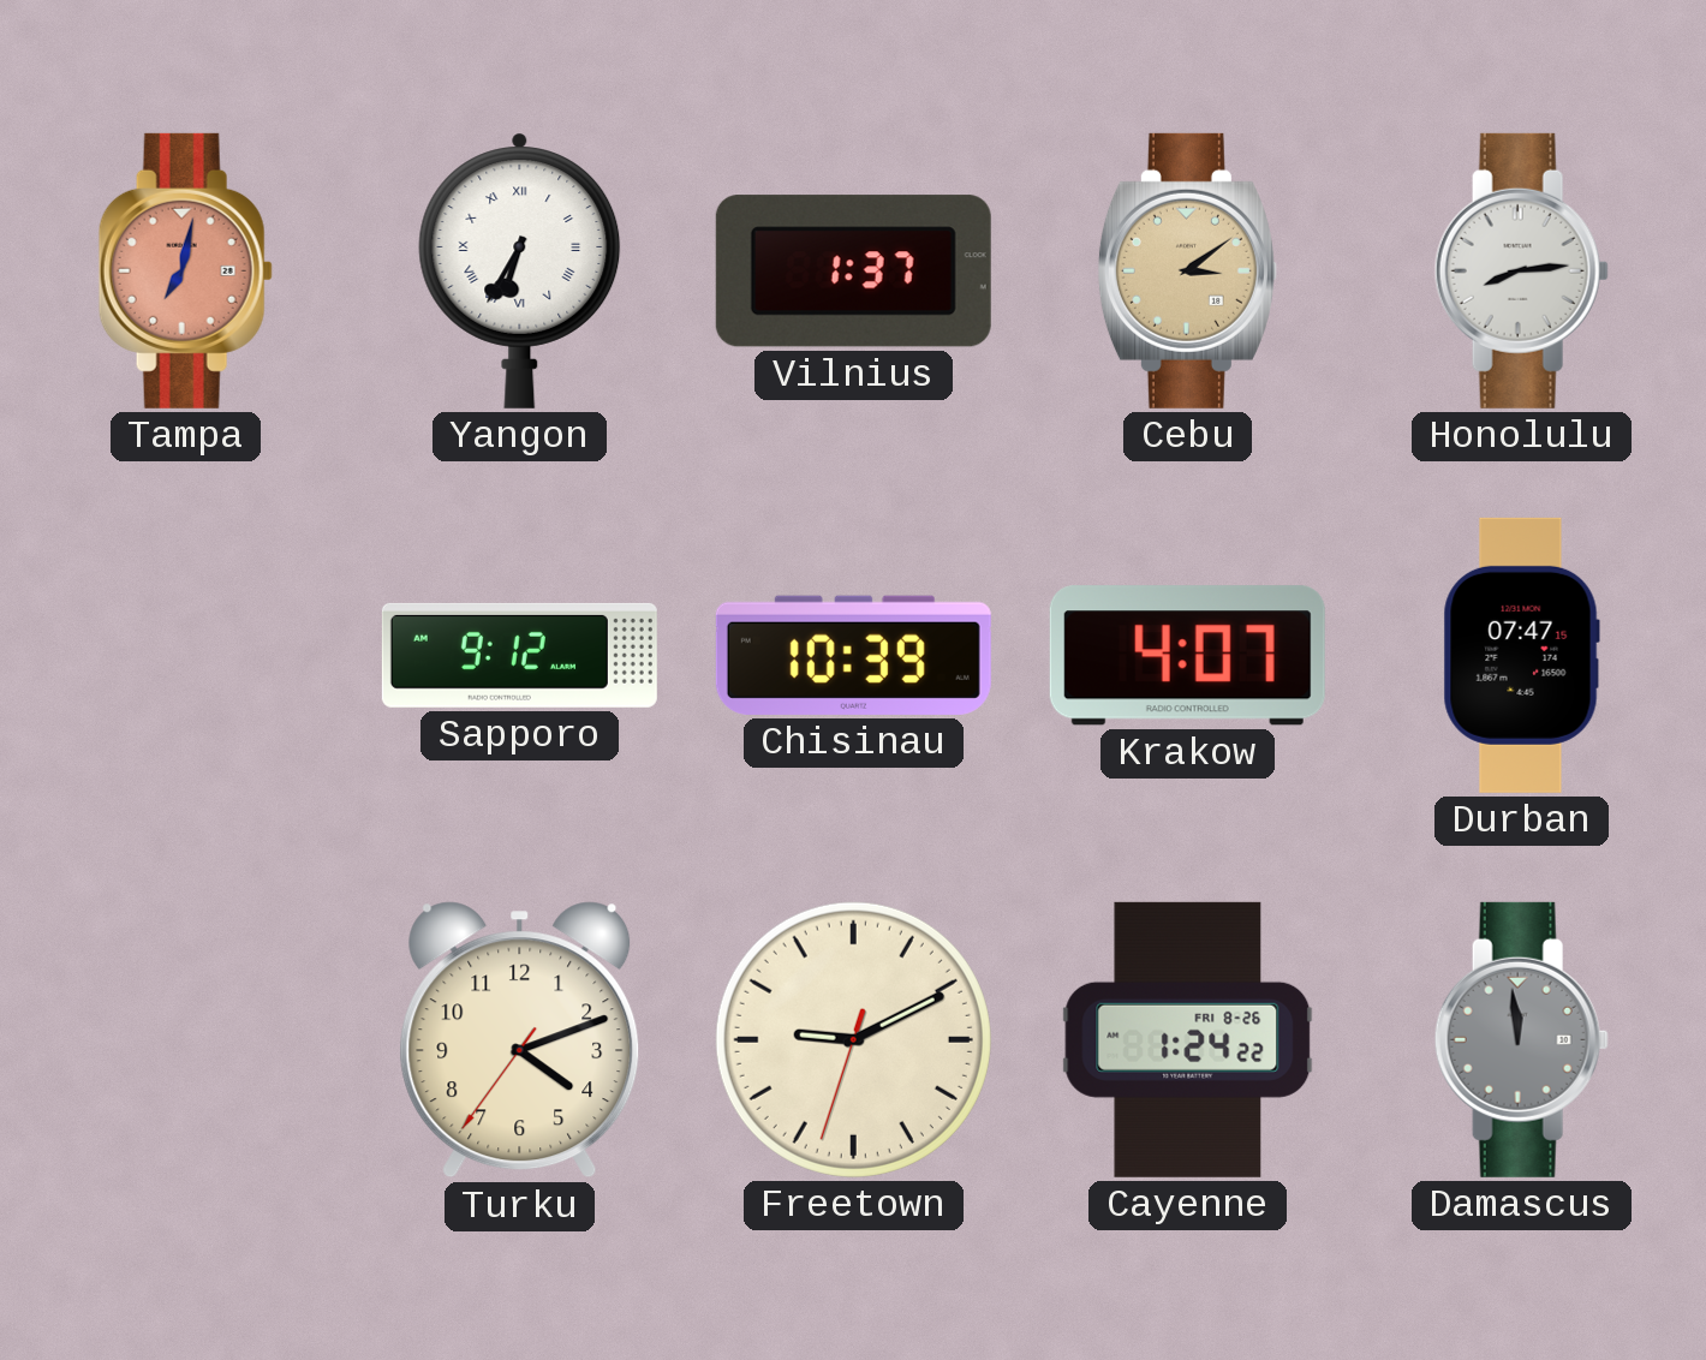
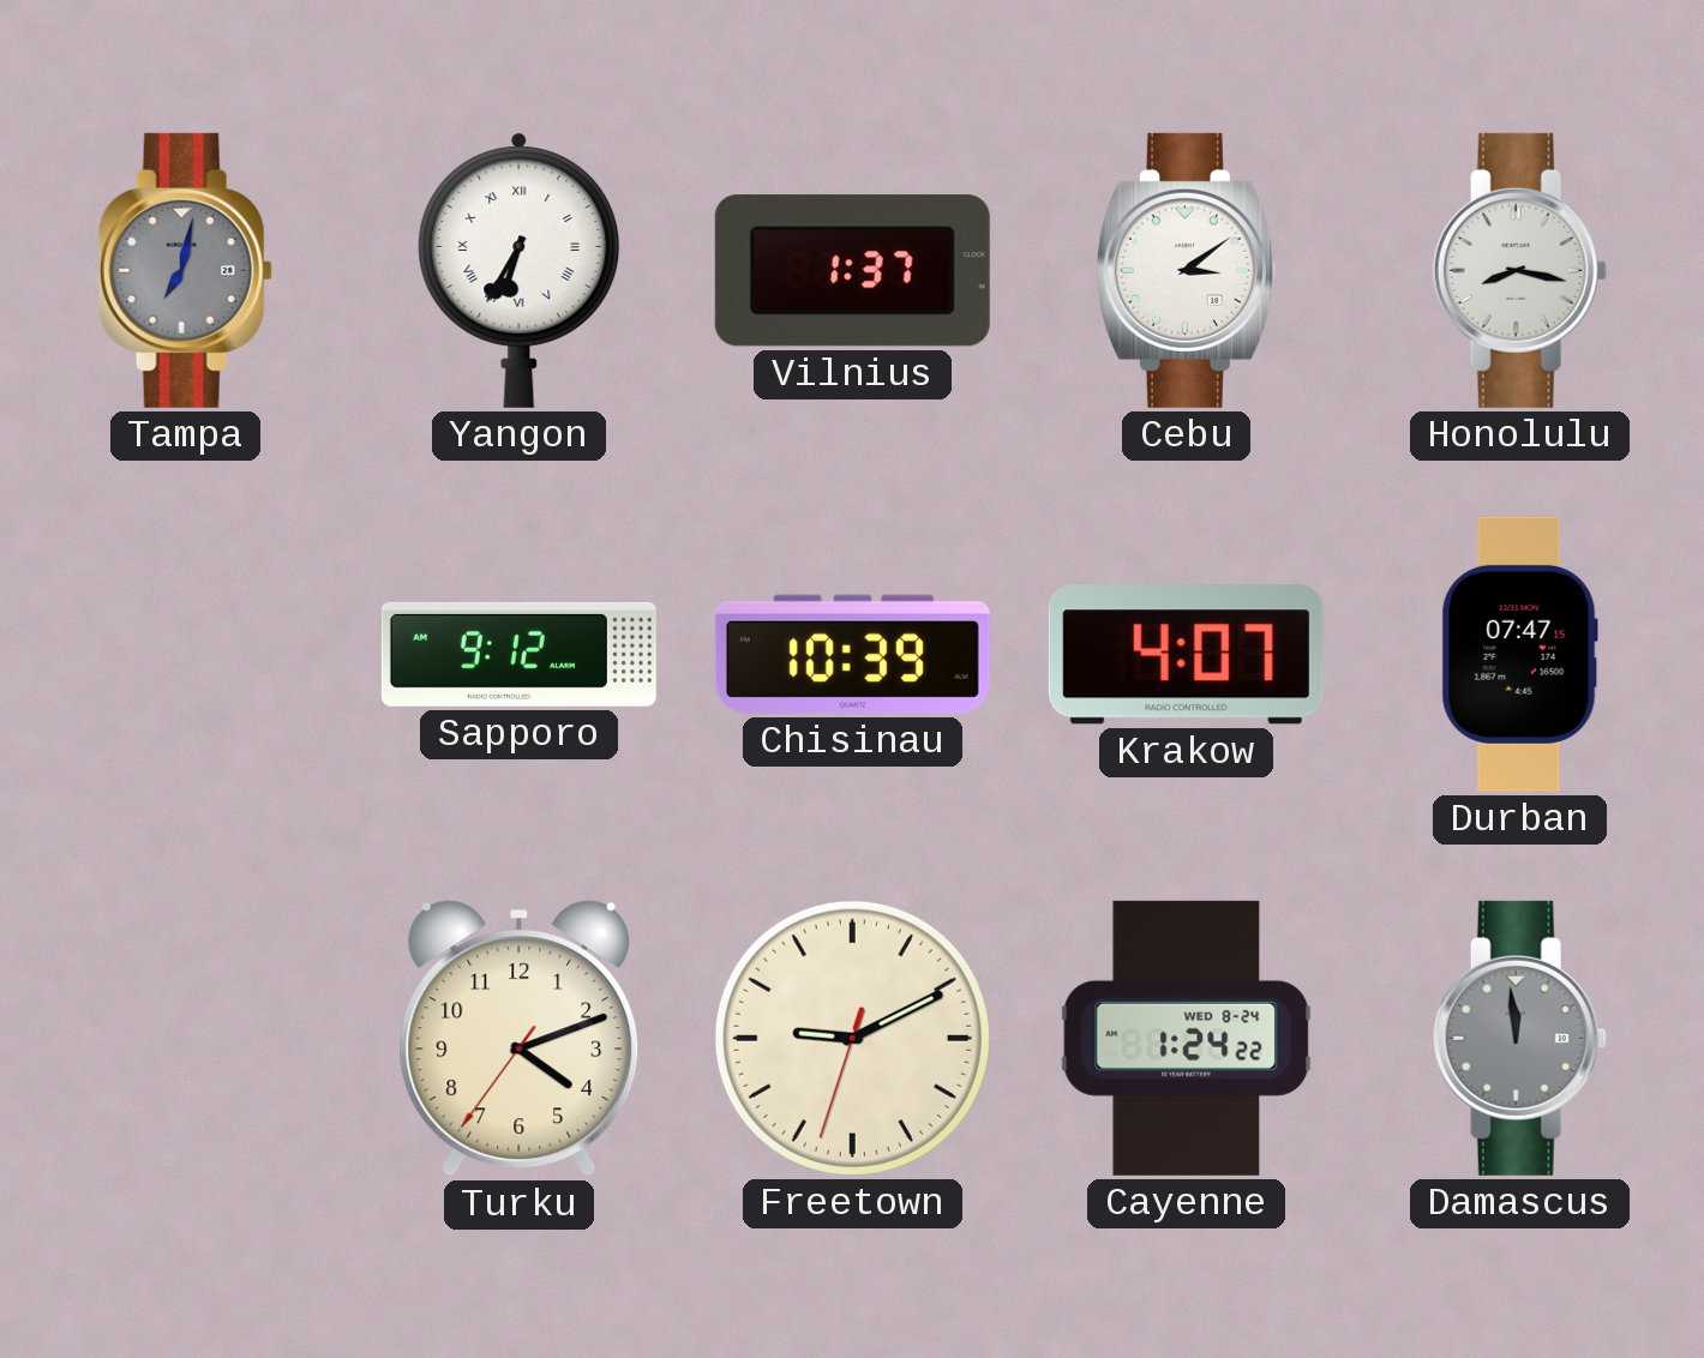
Tampa dial: salmon -> grey (185, 270)
Cebu dial: champagne -> white (1186, 270)
Honolulu: 8:14 -> 8:17 (1519, 270)
Cayenne date: FRI 8-26 -> WED 8-24 (1187, 1038)
